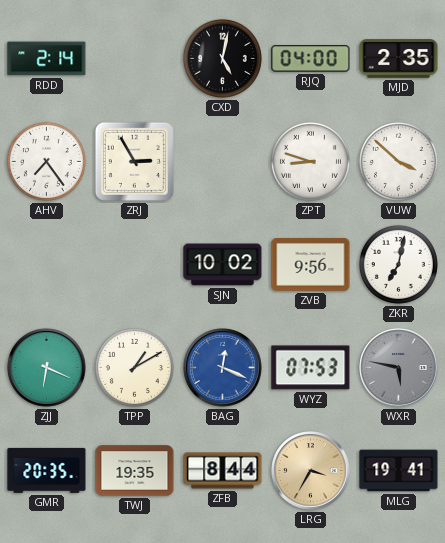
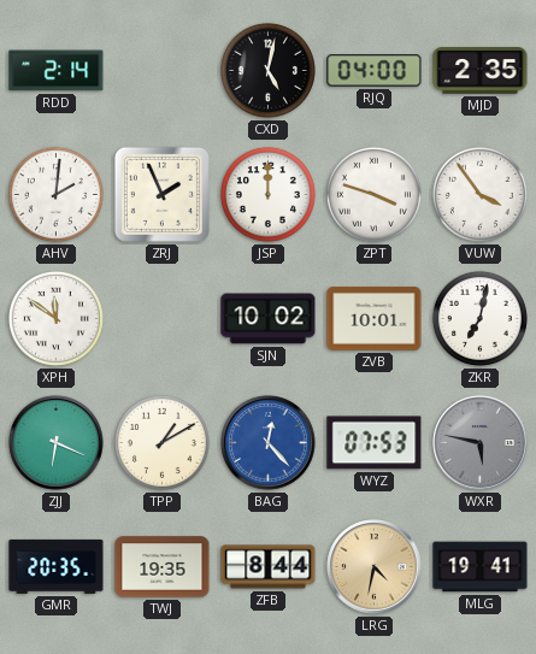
AHV: 7:24 -> 2:01 (55, 194)
ZRJ: 2:55 -> 1:56 (161, 194)
JSP: none -> 12:00 (267, 194)
ZPT: 8:48 -> 3:48 (373, 194)
VUW: 3:52 -> 3:54 (479, 194)
XPH: none -> 11:51 (55, 318)
ZVB: 9:56 -> 10:01 (375, 318)
BAG: 12:19 -> 12:23 (269, 443)
LRG: 3:35 -> 4:32 (375, 567)
